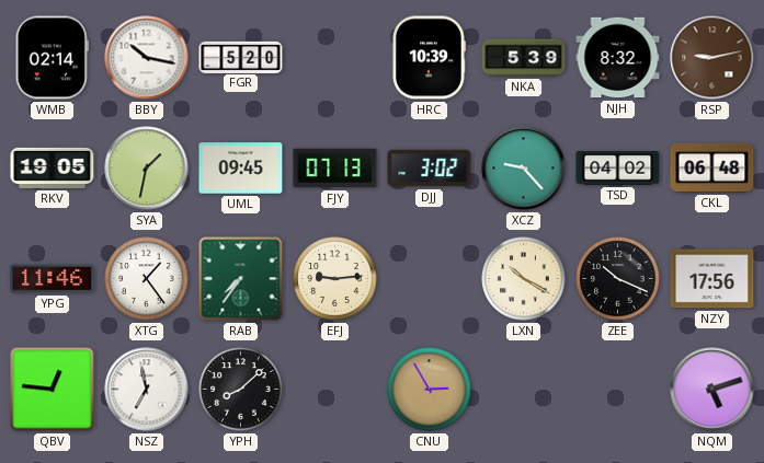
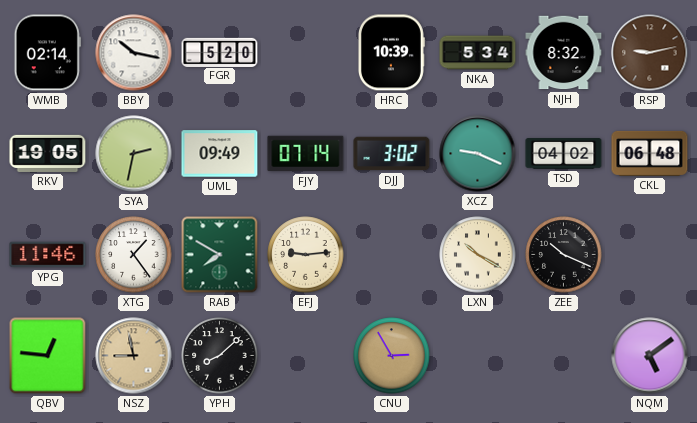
NKA: 5:39 -> 5:34 (478, 53)
SYA: 1:32 -> 2:32 (134, 154)
UML: 09:45 -> 09:49 (220, 154)
FJY: 07:13 -> 07:14 (306, 154)
XCZ: 9:23 -> 9:19 (478, 154)
RAB: 7:36 -> 7:50 (220, 255)
NZY: 17:56 -> none (712, 279)
NSZ: 6:58 -> 8:58 (134, 356)
NSZ dial: white -> champagne (134, 356)
NQM: 5:12 -> 5:09 (650, 356)
